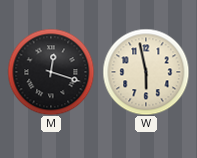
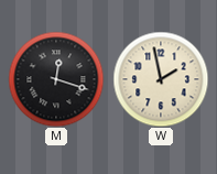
W: 5:58 -> 1:58 (161, 79)
